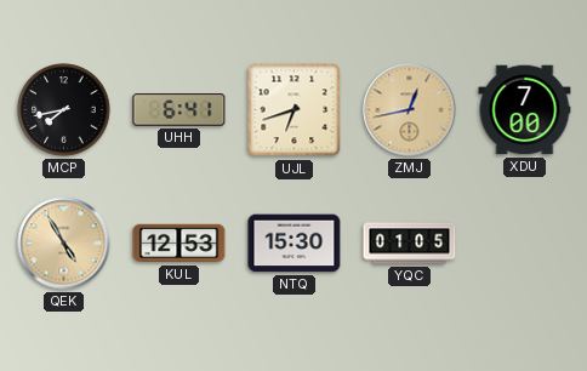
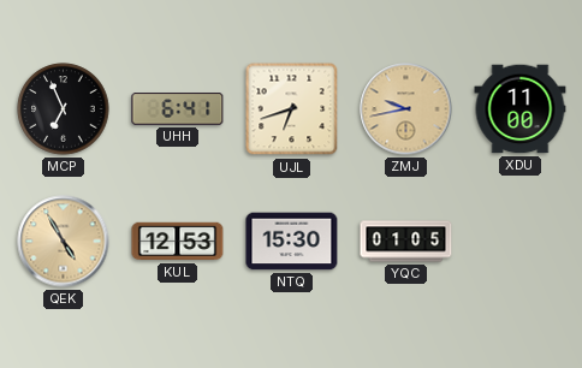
MCP: 7:43 -> 6:56 (64, 109)
ZMJ: 12:43 -> 9:43 (406, 109)
XDU: 7:00 -> 11:00 (521, 109)
